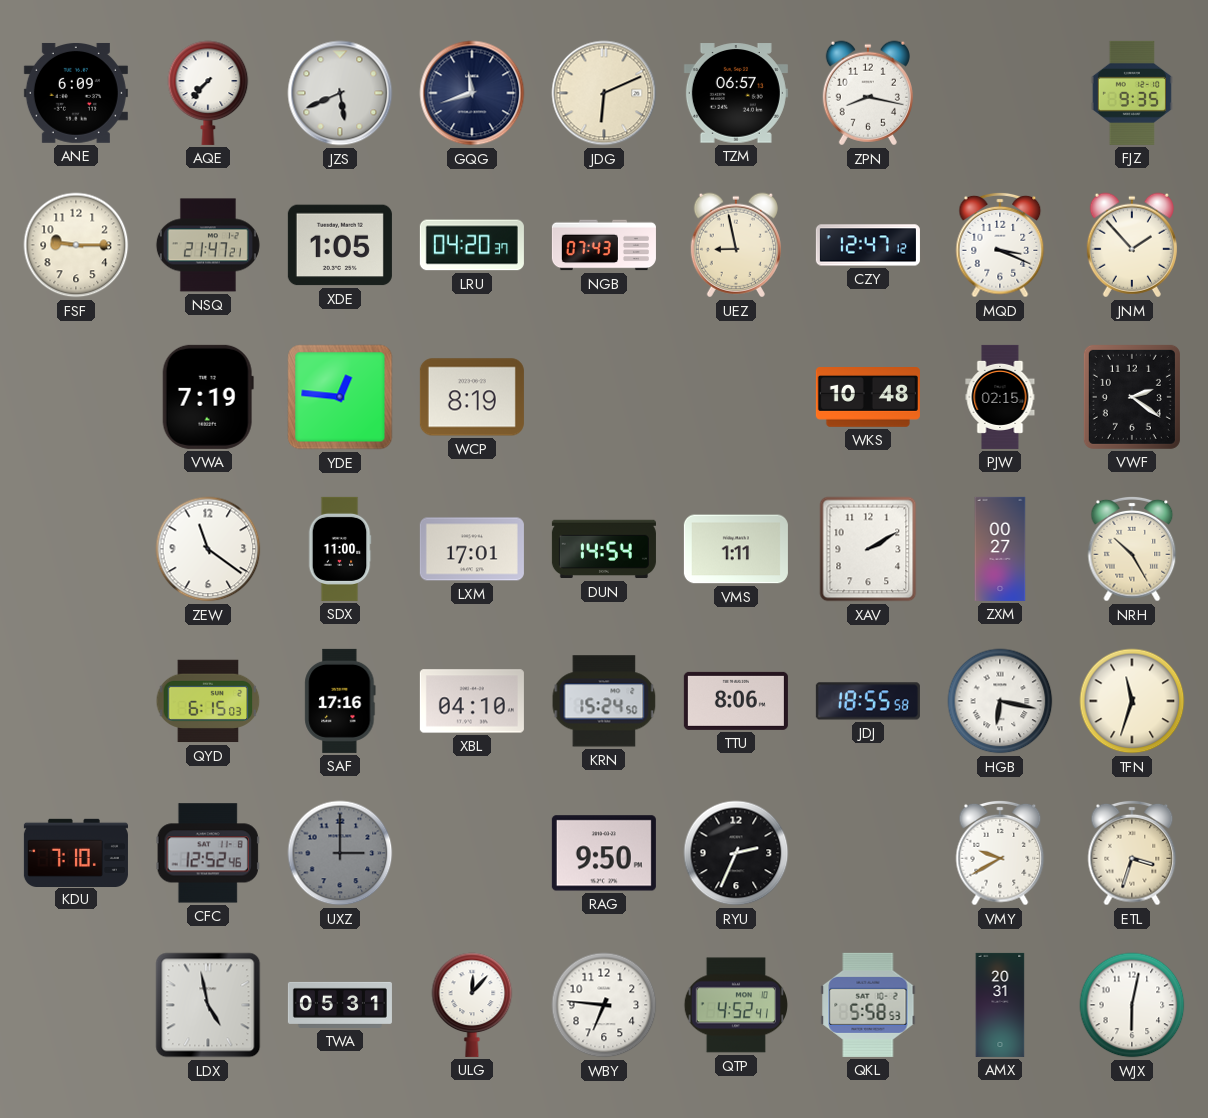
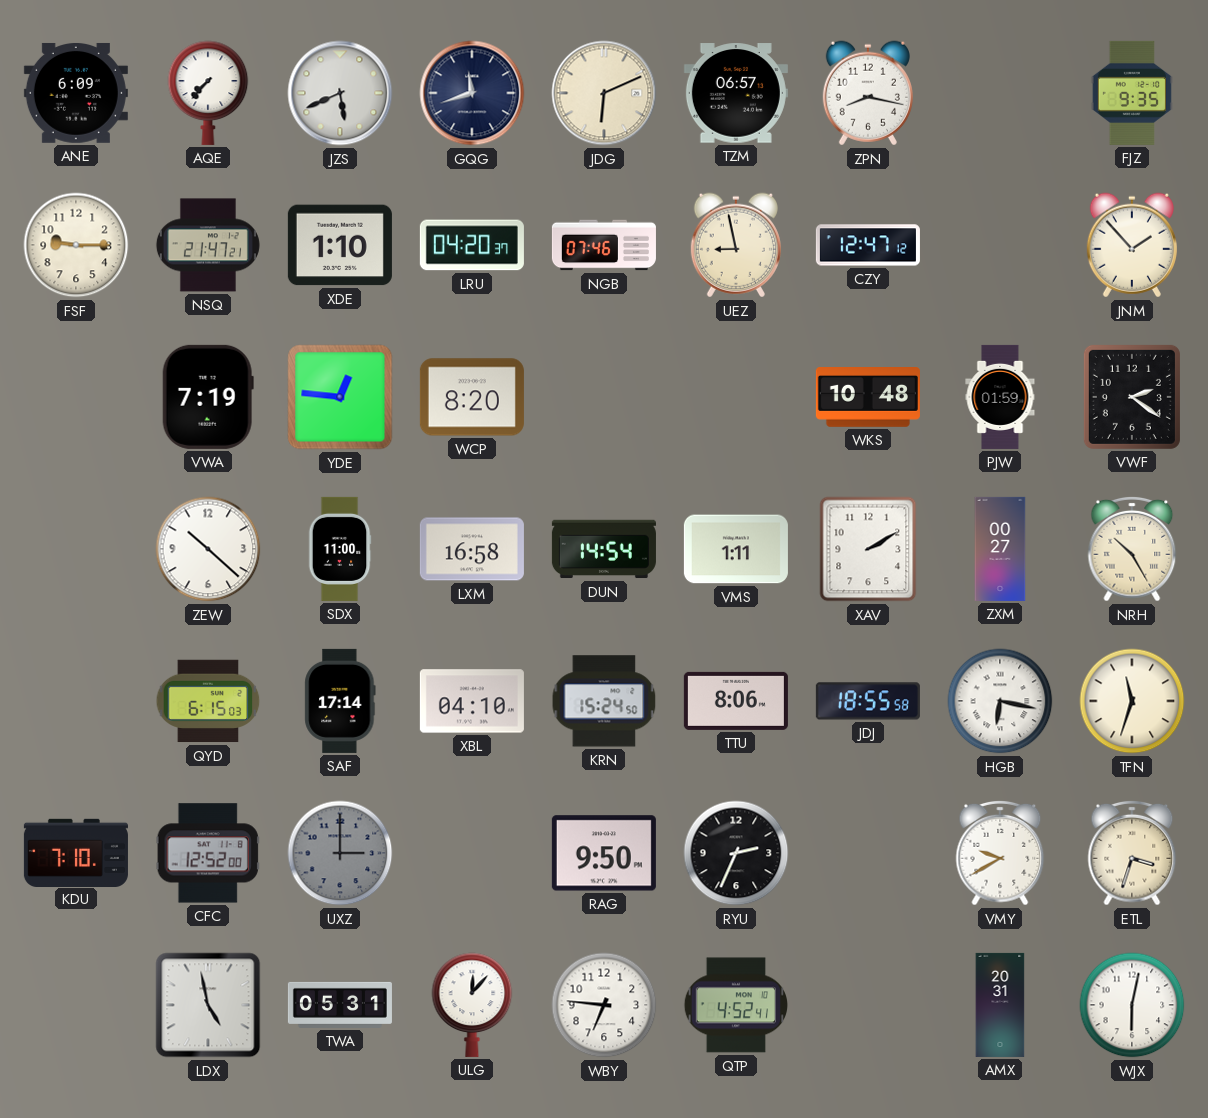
XDE: 1:05 -> 1:10 (340, 245)
NGB: 07:43 -> 07:46 (604, 245)
MQD: 3:19 -> none (1000, 245)
WCP: 8:19 -> 8:20 (472, 397)
PJW: 02:15 -> 01:59 (1000, 397)
ZEW: 11:21 -> 10:22 (208, 549)
LXM: 17:01 -> 16:58 (472, 549)
SAF: 17:16 -> 17:14 (340, 701)
CFC: 12:52:46 -> 12:52:00 (208, 853)
QKL: 5:58 -> none (868, 1005)
